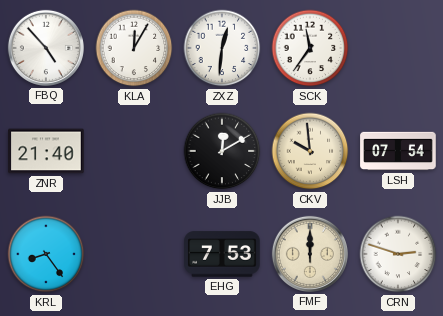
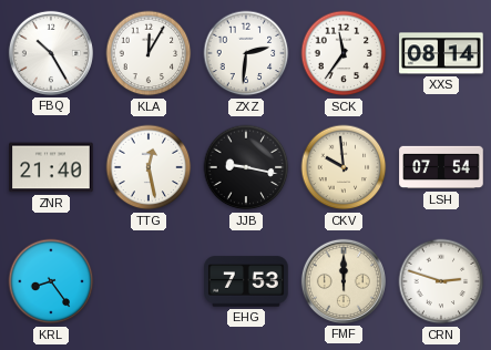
FBQ: 4:53 -> 10:25 (51, 53)
ZXZ: 12:31 -> 2:31 (246, 53)
XXS: none -> 08:14 (441, 53)
TTG: none -> 12:28 (149, 167)
JJB: 12:10 -> 9:17 (246, 167)
